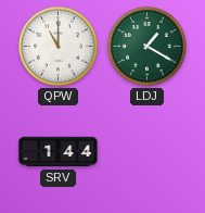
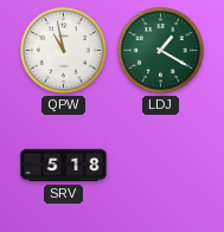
QPW: 11:00 -> 10:58 (63, 50)
SRV: 1:44 -> 5:18 (64, 166)
